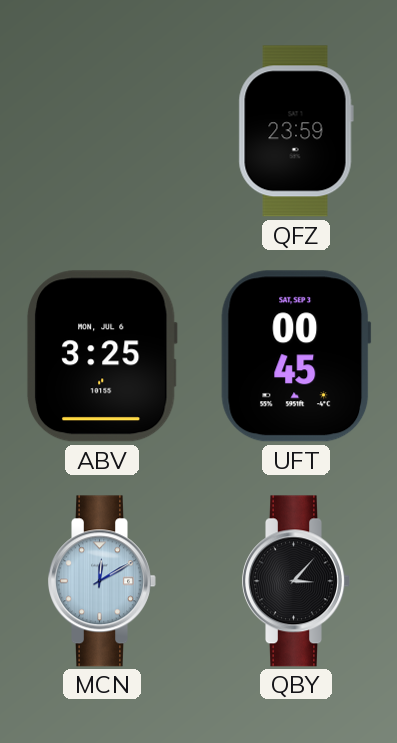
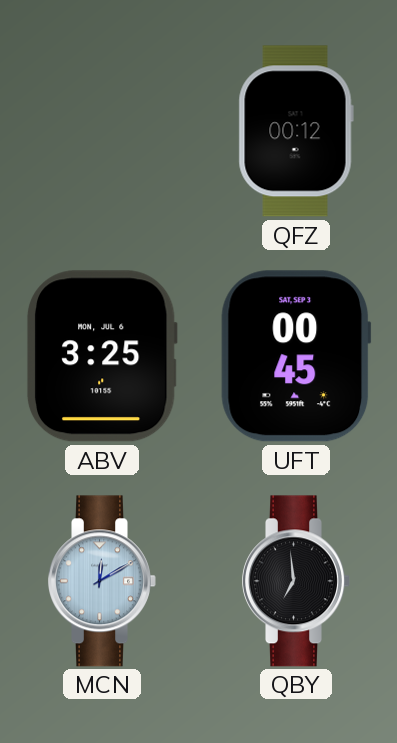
QFZ: 23:59 -> 00:12 (296, 131)
QBY: 3:07 -> 6:59 (297, 581)
